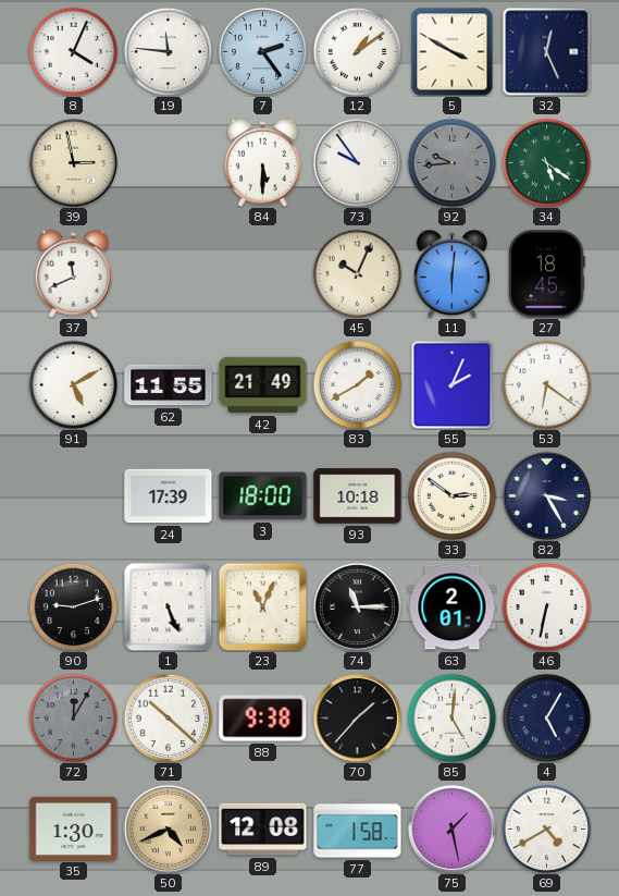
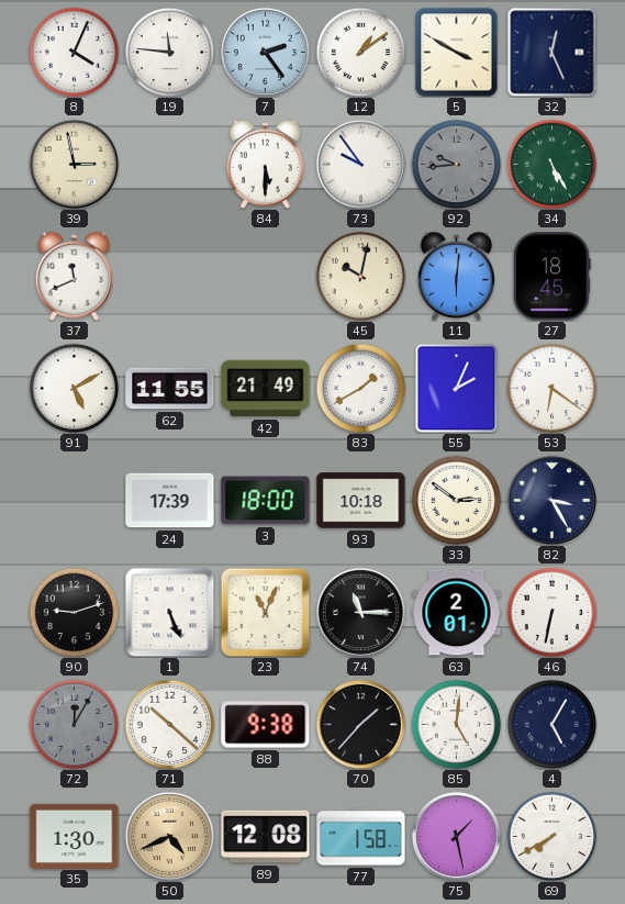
34: 5:21 -> 5:25 (551, 164)
45: 10:04 -> 10:02 (360, 276)
69: 4:40 -> 7:40 (551, 836)
